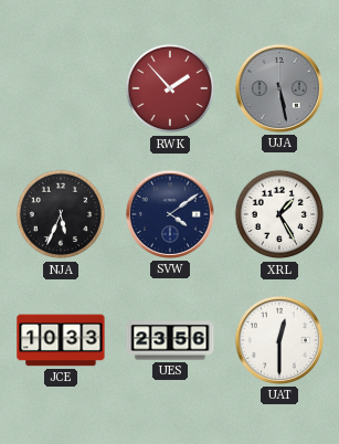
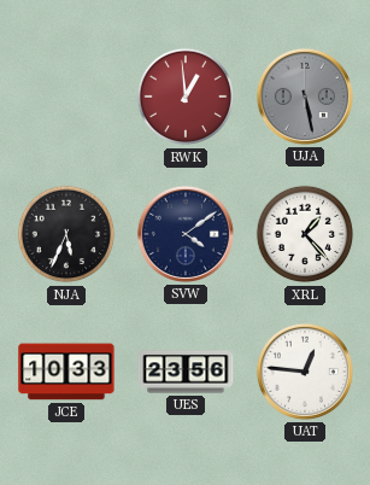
RWK: 1:53 -> 12:59 (186, 97)
XRL: 1:25 -> 1:23 (305, 234)
UAT: 12:30 -> 12:46 (305, 372)
